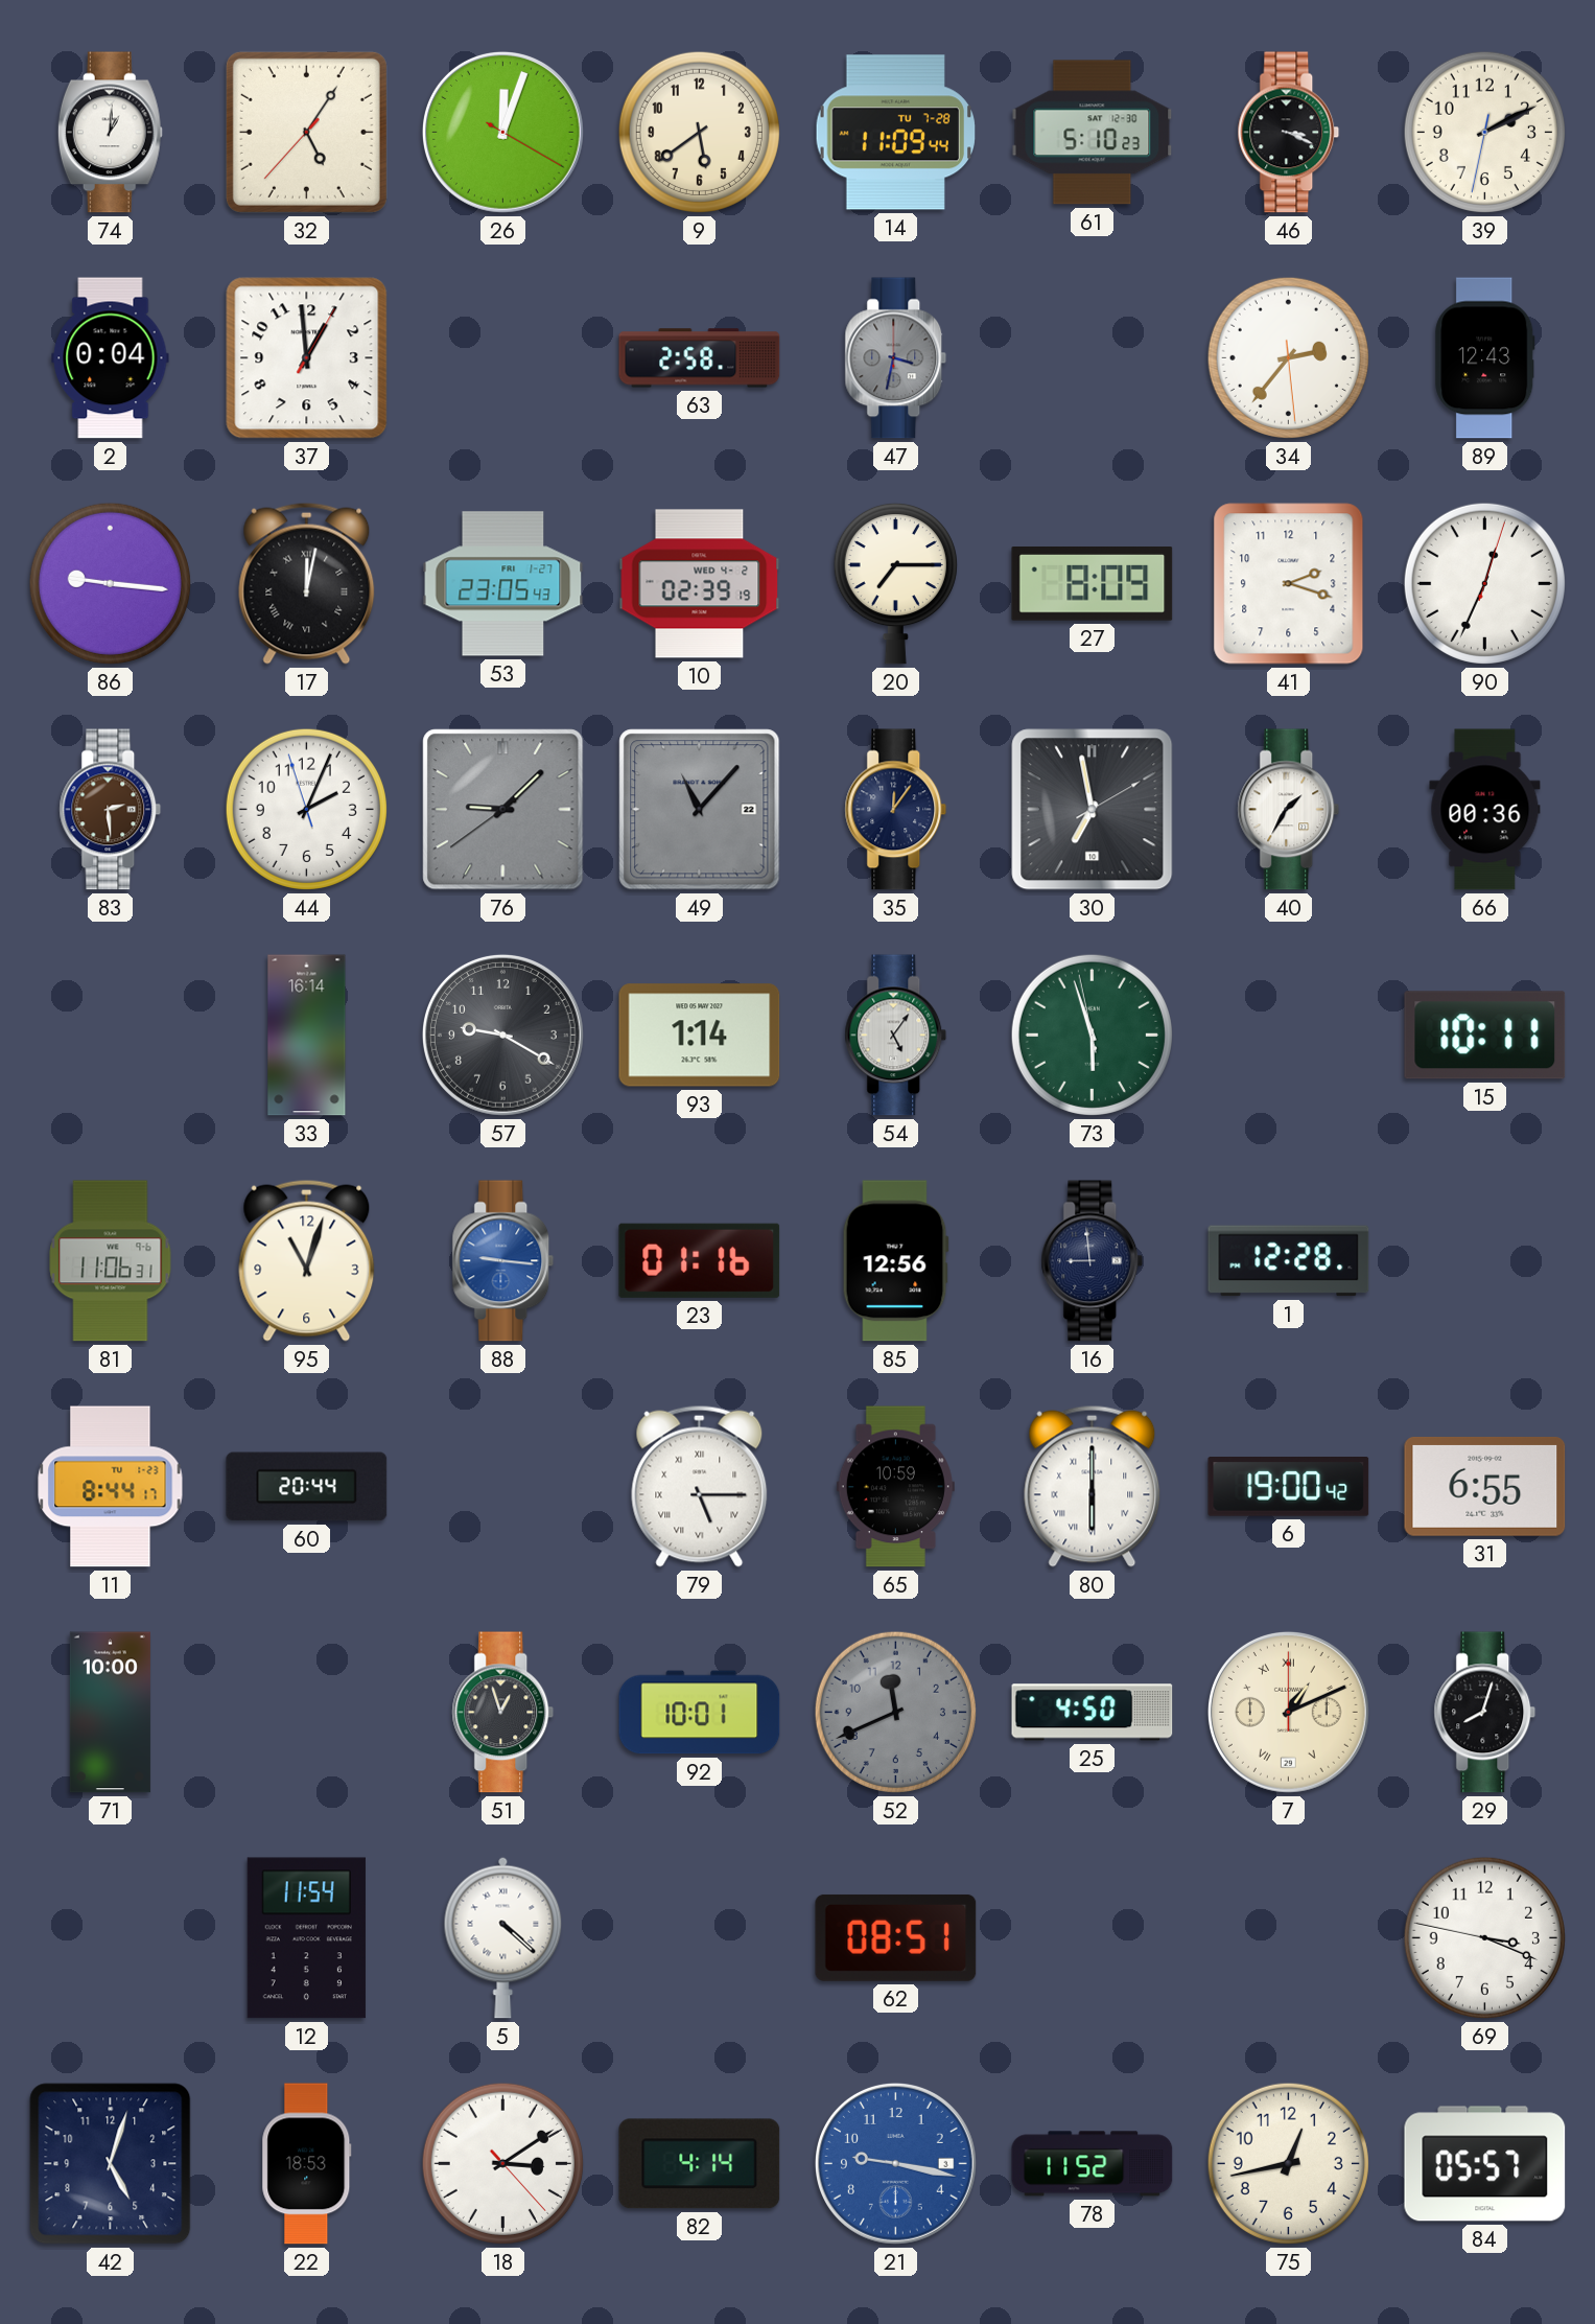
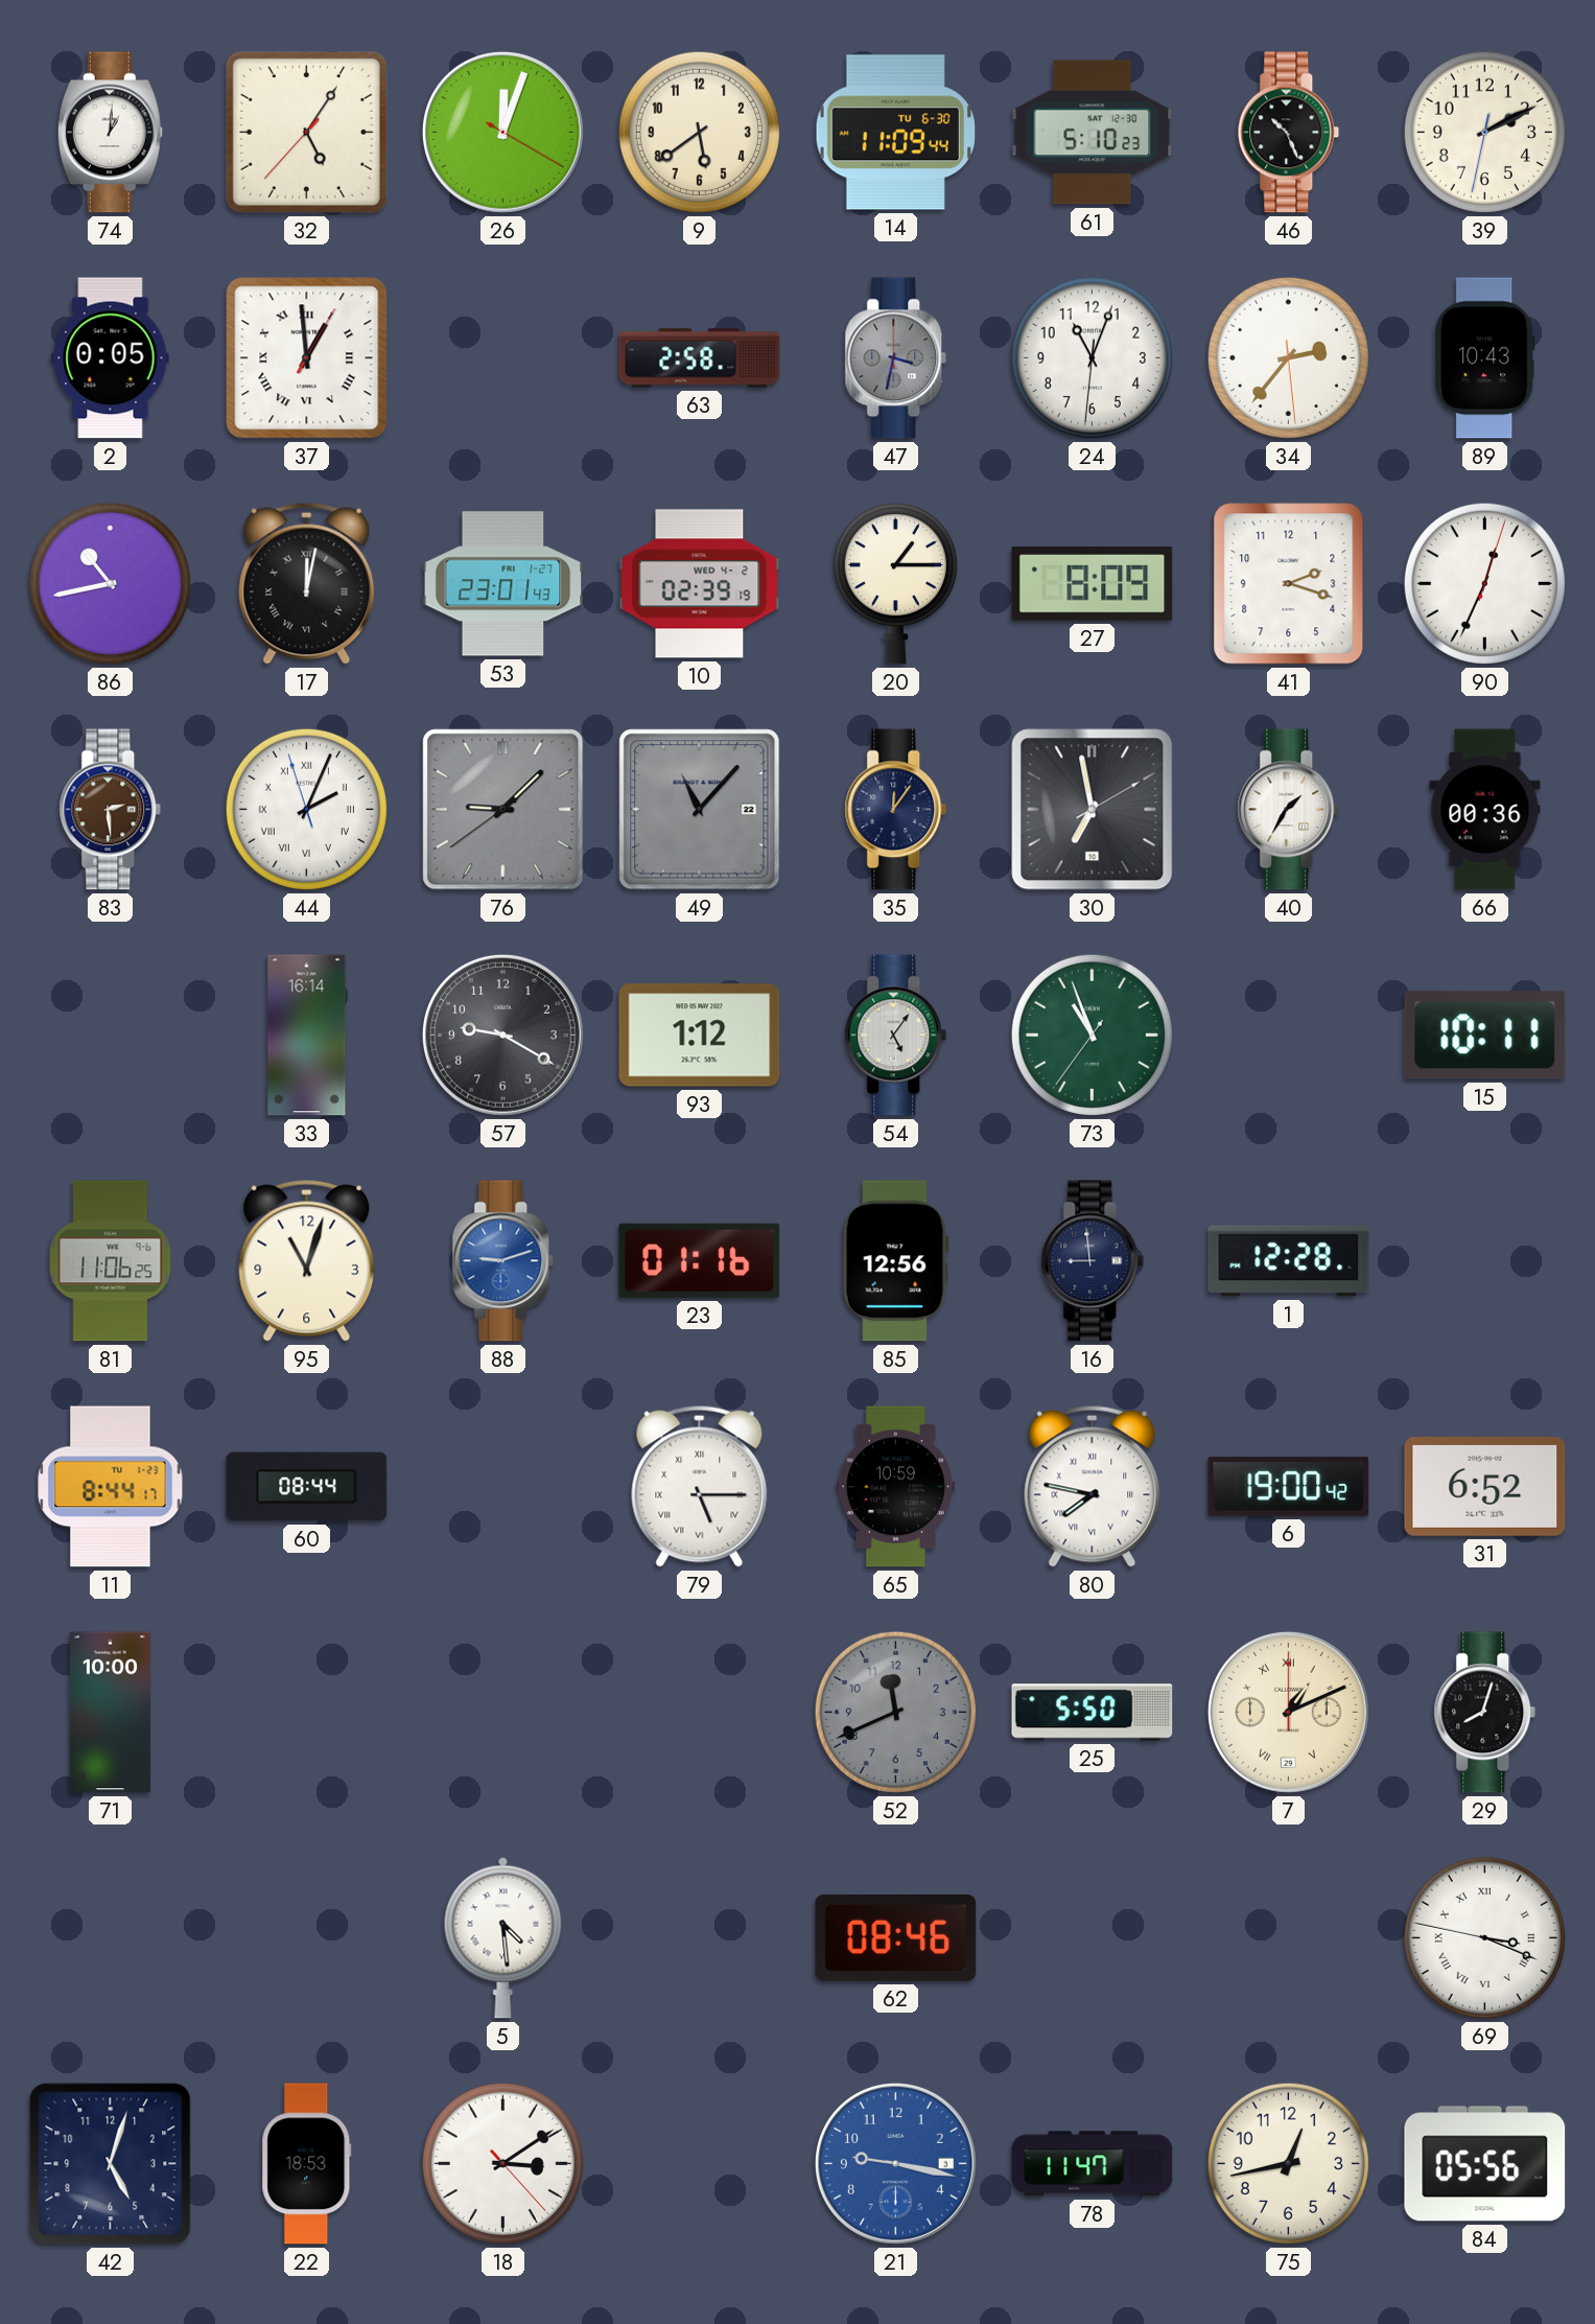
14 date: TU 7-28 -> TU 6-30 (895, 133)
46: 3:19 -> 10:26 (1289, 133)
2: 0:04 -> 0:05 (111, 358)
37 numerals: Arabic -> Roman (307, 358)
24: none -> 11:03 (1092, 357)
89: 12:43 -> 10:43 (1485, 358)
86: 9:16 -> 10:43 (110, 583)
53: 23:05 -> 23:01 (503, 584)
20: 7:15 -> 1:15 (895, 583)
44 numerals: Arabic -> Roman (306, 809)
93: 1:14 -> 1:12 (700, 1036)
73: 5:56 -> 10:56 (1092, 1035)
81: 11:06:31 -> 11:06:25 (111, 1261)
88: 9:16 -> 9:12 (503, 1261)
60: 20:44 -> 08:44 (307, 1487)
80: 6:00 -> 7:47 (1093, 1486)
31: 6:55 -> 6:52 (1485, 1486)
51: 12:57 -> none (503, 1713)
92: 10:01 -> none (700, 1713)
25: 4:50 -> 5:50 (1093, 1713)
12: 11:54 -> none (306, 1938)
5: 4:22 -> 4:29 (503, 1937)
62: 08:51 -> 08:46 (896, 1937)
69 numerals: Arabic -> Roman (1484, 1937)
82: 4:14 -> none (700, 2164)
78: 11:52 -> 11:47 (1093, 2164)
84: 05:57 -> 05:56 (1485, 2164)
